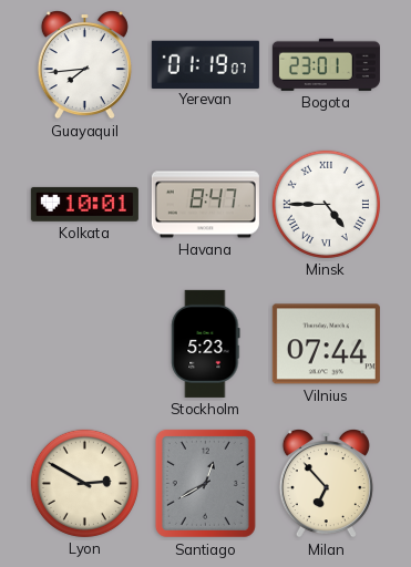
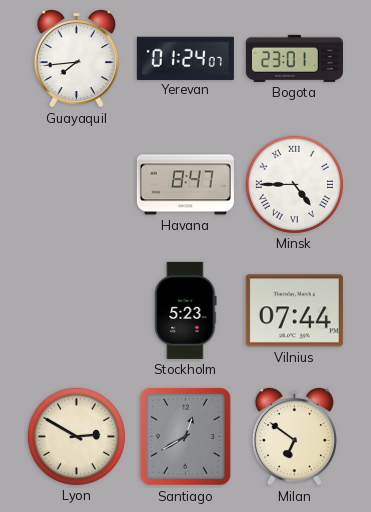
Yerevan: 01:19 -> 01:24 (185, 58)
Kolkata: 10:01 -> none (84, 204)
Milan: 6:53 -> 6:51 (294, 437)
